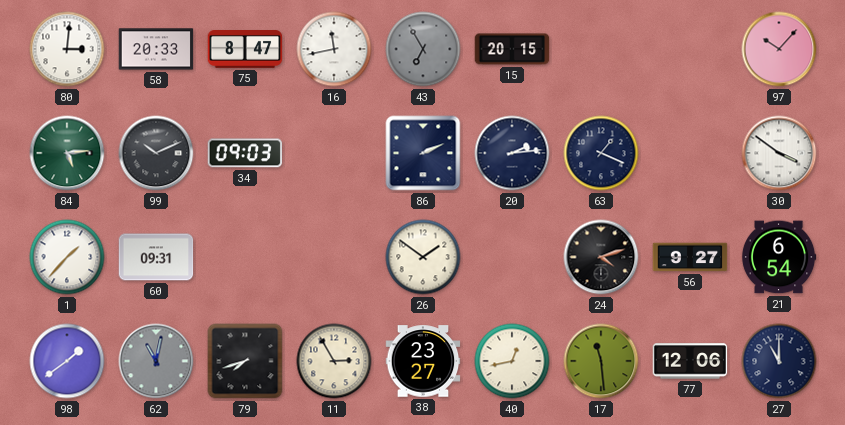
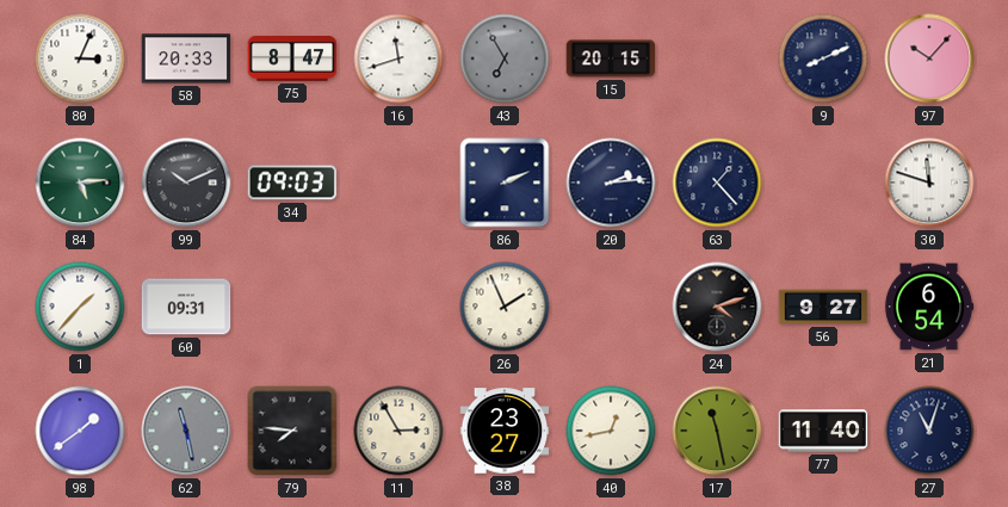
80: 3:01 -> 3:04 (80, 58)
16: 11:43 -> 11:42 (398, 58)
9: none -> 8:11 (823, 58)
63: 1:19 -> 1:23 (717, 183)
30: 3:51 -> 11:48 (929, 183)
26: 1:51 -> 1:56 (505, 307)
62: 11:02 -> 11:28 (186, 431)
79: 7:42 -> 7:46 (292, 431)
17: 11:29 -> 11:28 (717, 431)
77: 12:06 -> 11:40 (823, 431)
27: 11:00 -> 11:03 (929, 431)
